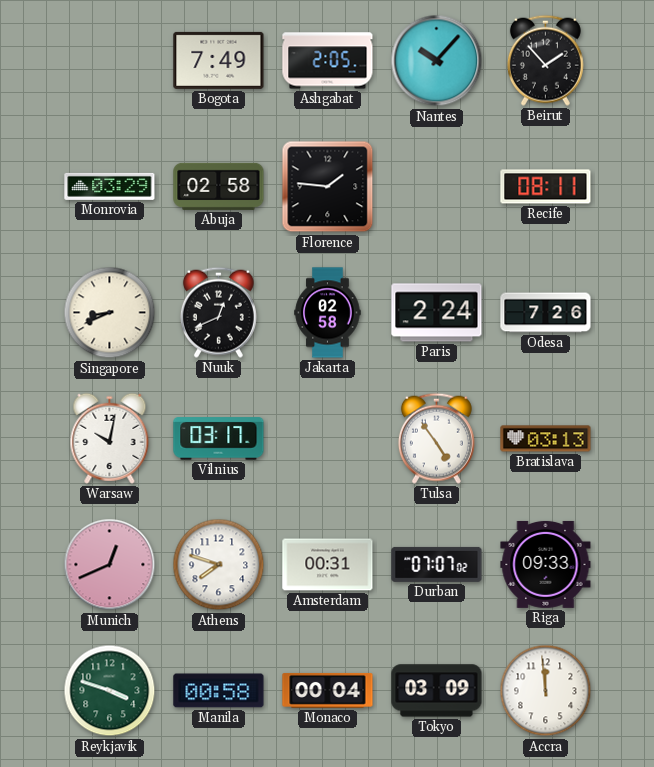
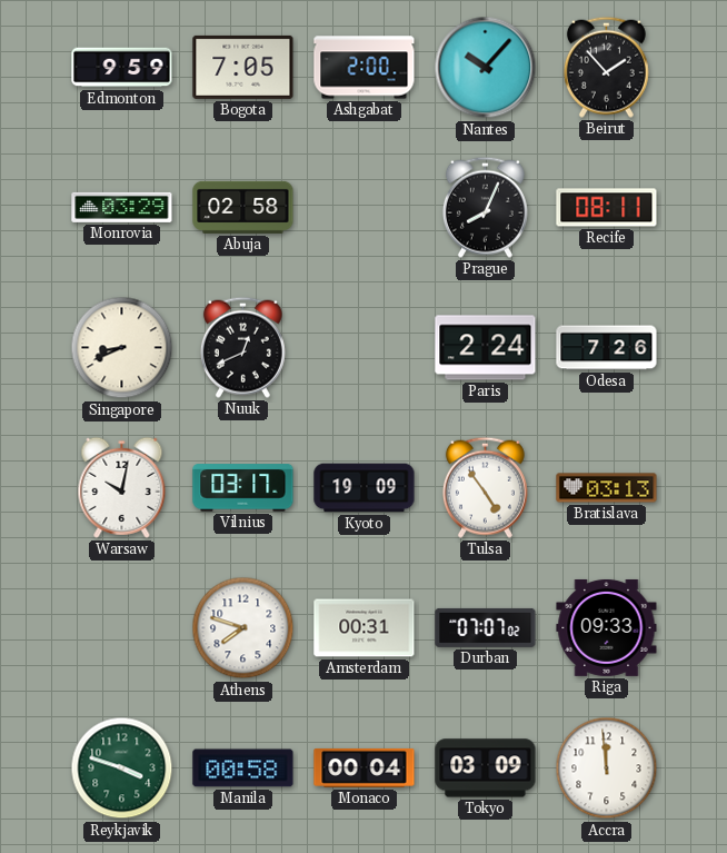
Edmonton: none -> 9:59 (122, 68)
Bogota: 7:49 -> 7:05 (243, 67)
Ashgabat: 2:05 -> 2:00 (365, 68)
Florence: 1:46 -> none (328, 187)
Prague: none -> 8:04 (485, 207)
Jakarta: 02:58 -> none (328, 313)
Kyoto: none -> 19:09 (365, 488)
Munich: 12:41 -> none (110, 565)
